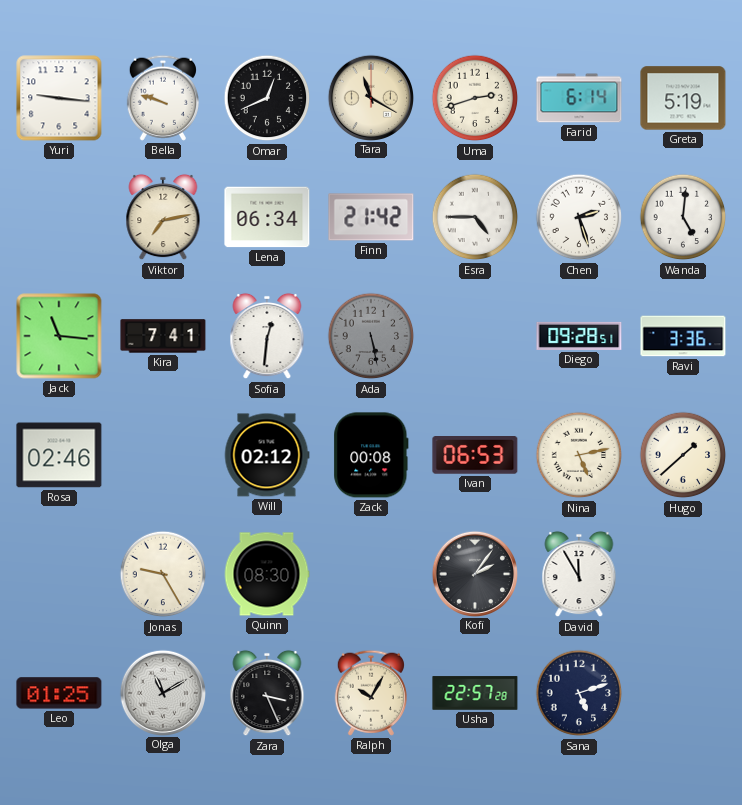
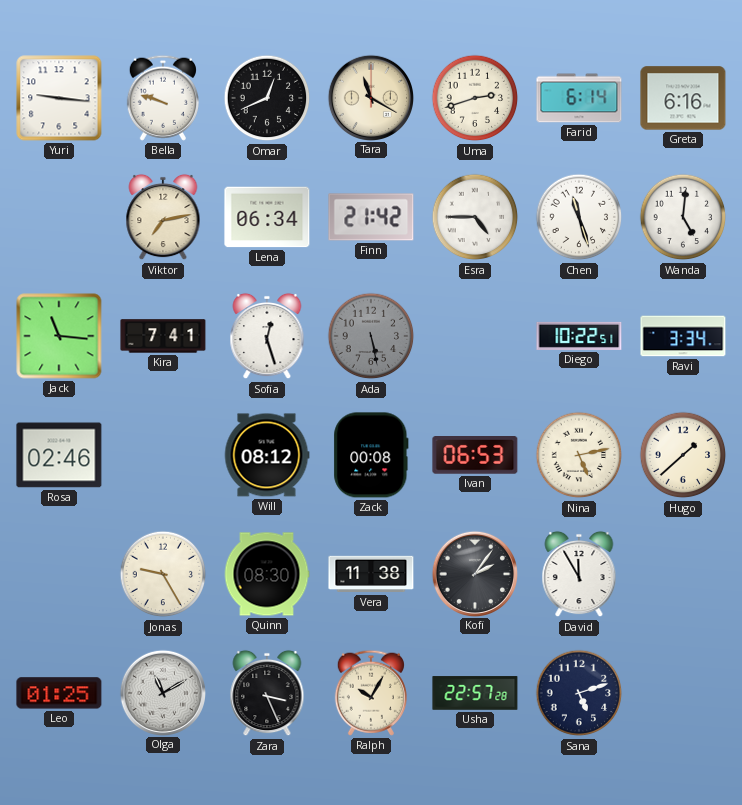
Greta: 5:19 -> 6:16 (683, 98)
Chen: 2:27 -> 11:27 (579, 217)
Sofia: 12:31 -> 12:27 (267, 336)
Diego: 09:28 -> 10:22 (579, 336)
Ravi: 3:36 -> 3:34 (683, 336)
Will: 02:12 -> 08:12 (267, 455)
Vera: none -> 11:38 (371, 574)
